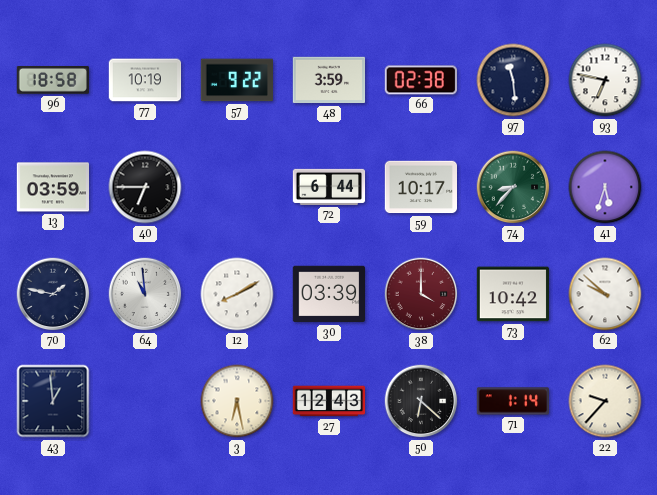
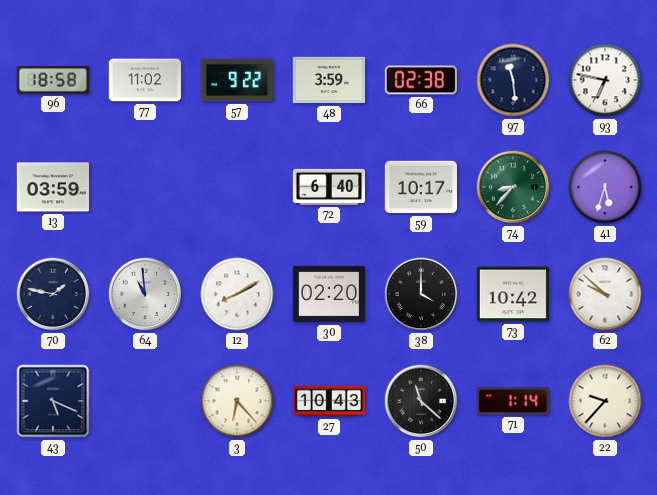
77: 10:19 -> 11:02 (145, 80)
40: 6:45 -> none (145, 187)
72: 6:44 -> 6:40 (329, 187)
30: 03:39 -> 02:20 (328, 294)
38 dial: burgundy -> black (421, 294)
43: 12:59 -> 5:19 (53, 401)
3: 6:28 -> 6:23 (237, 401)
27: 12:43 -> 10:43 (329, 401)
50: 6:22 -> 11:22 (421, 401)
